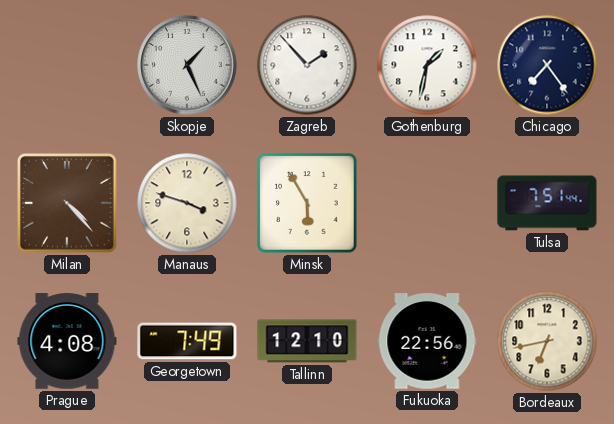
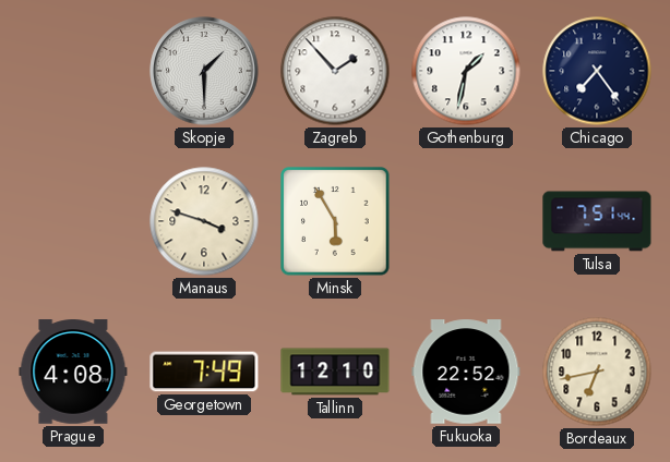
Skopje: 1:26 -> 1:30 (204, 71)
Milan: 4:23 -> none (67, 203)
Fukuoka: 22:56 -> 22:52 (466, 372)
